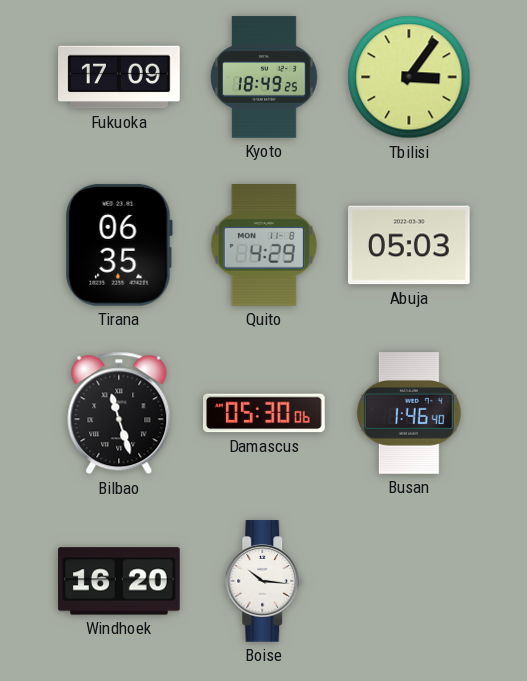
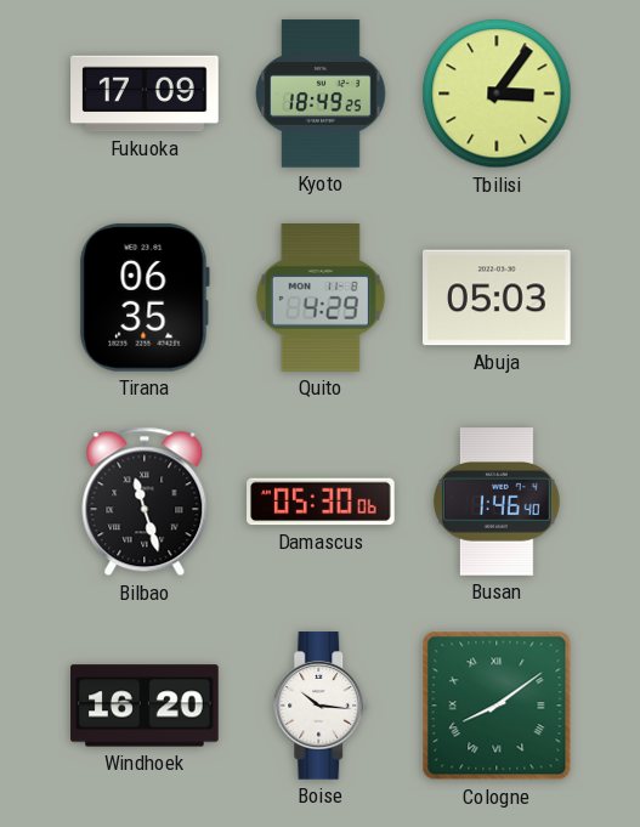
Cologne: none -> 8:09 (497, 706)
